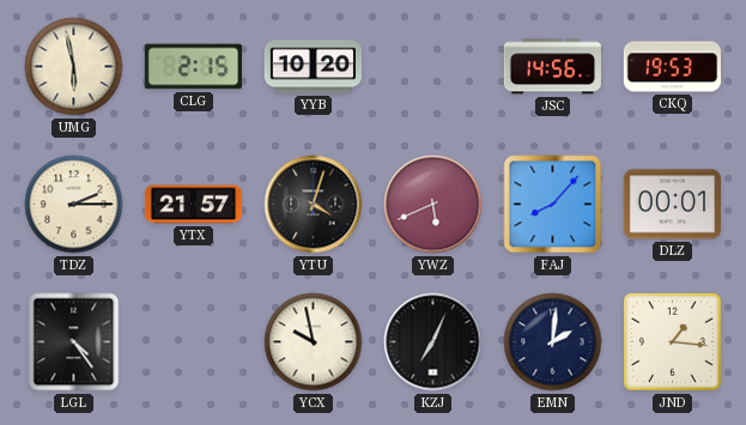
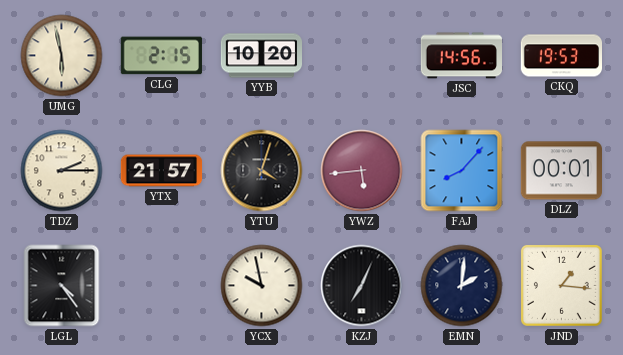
YWZ: 5:41 -> 5:44 (362, 171)
